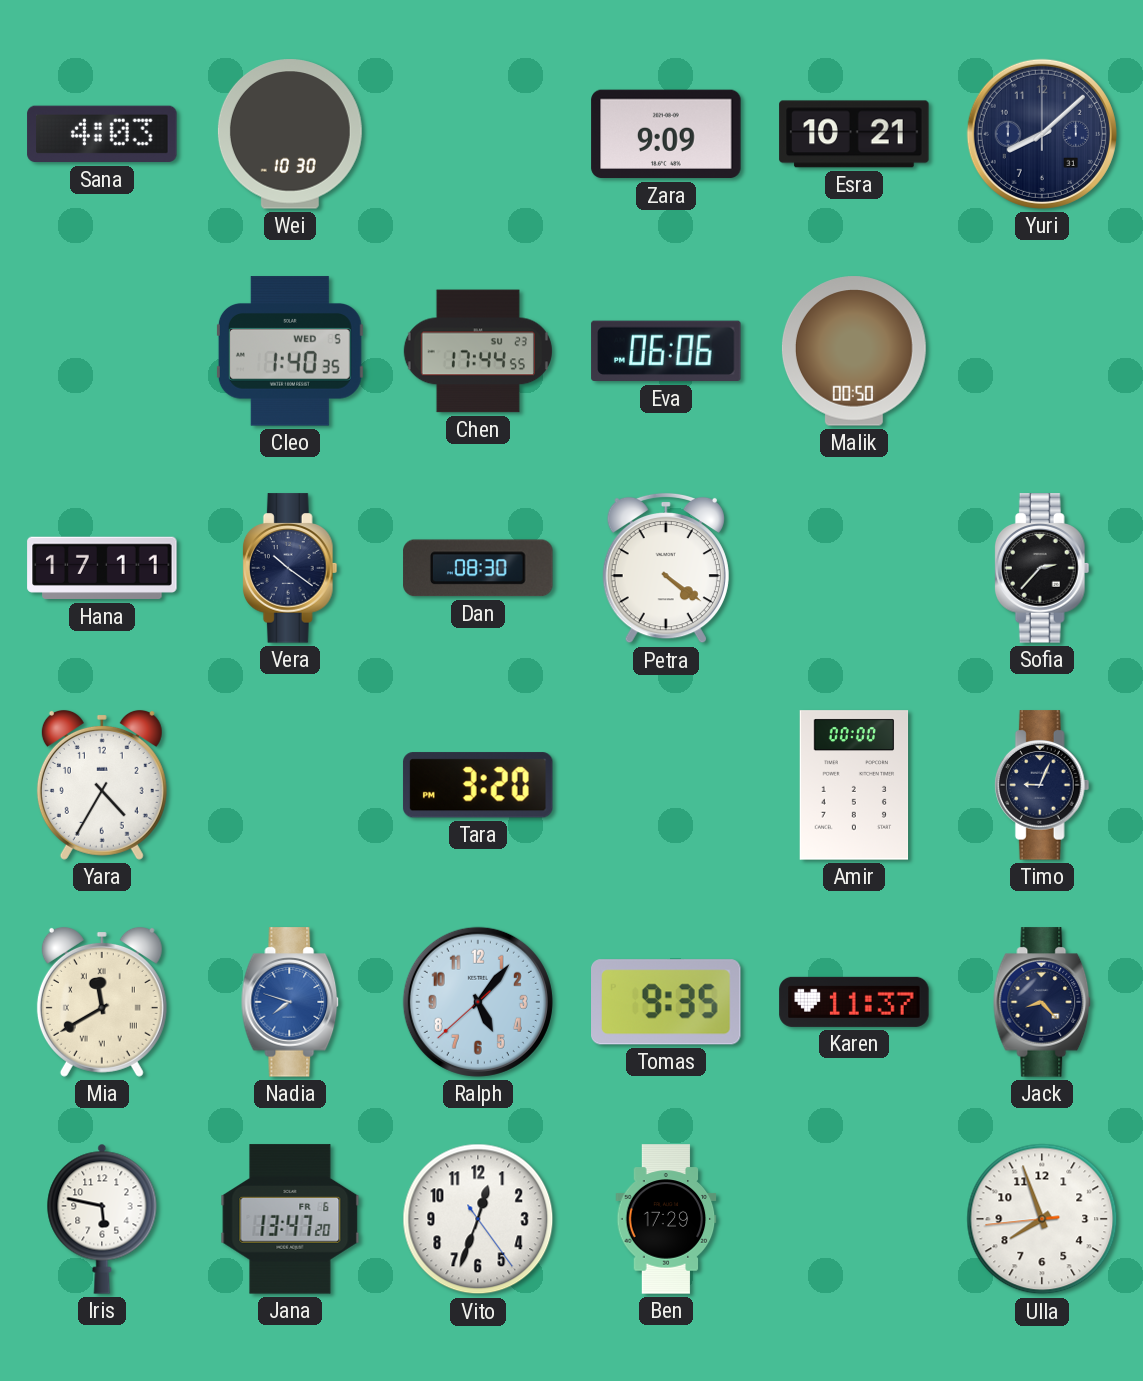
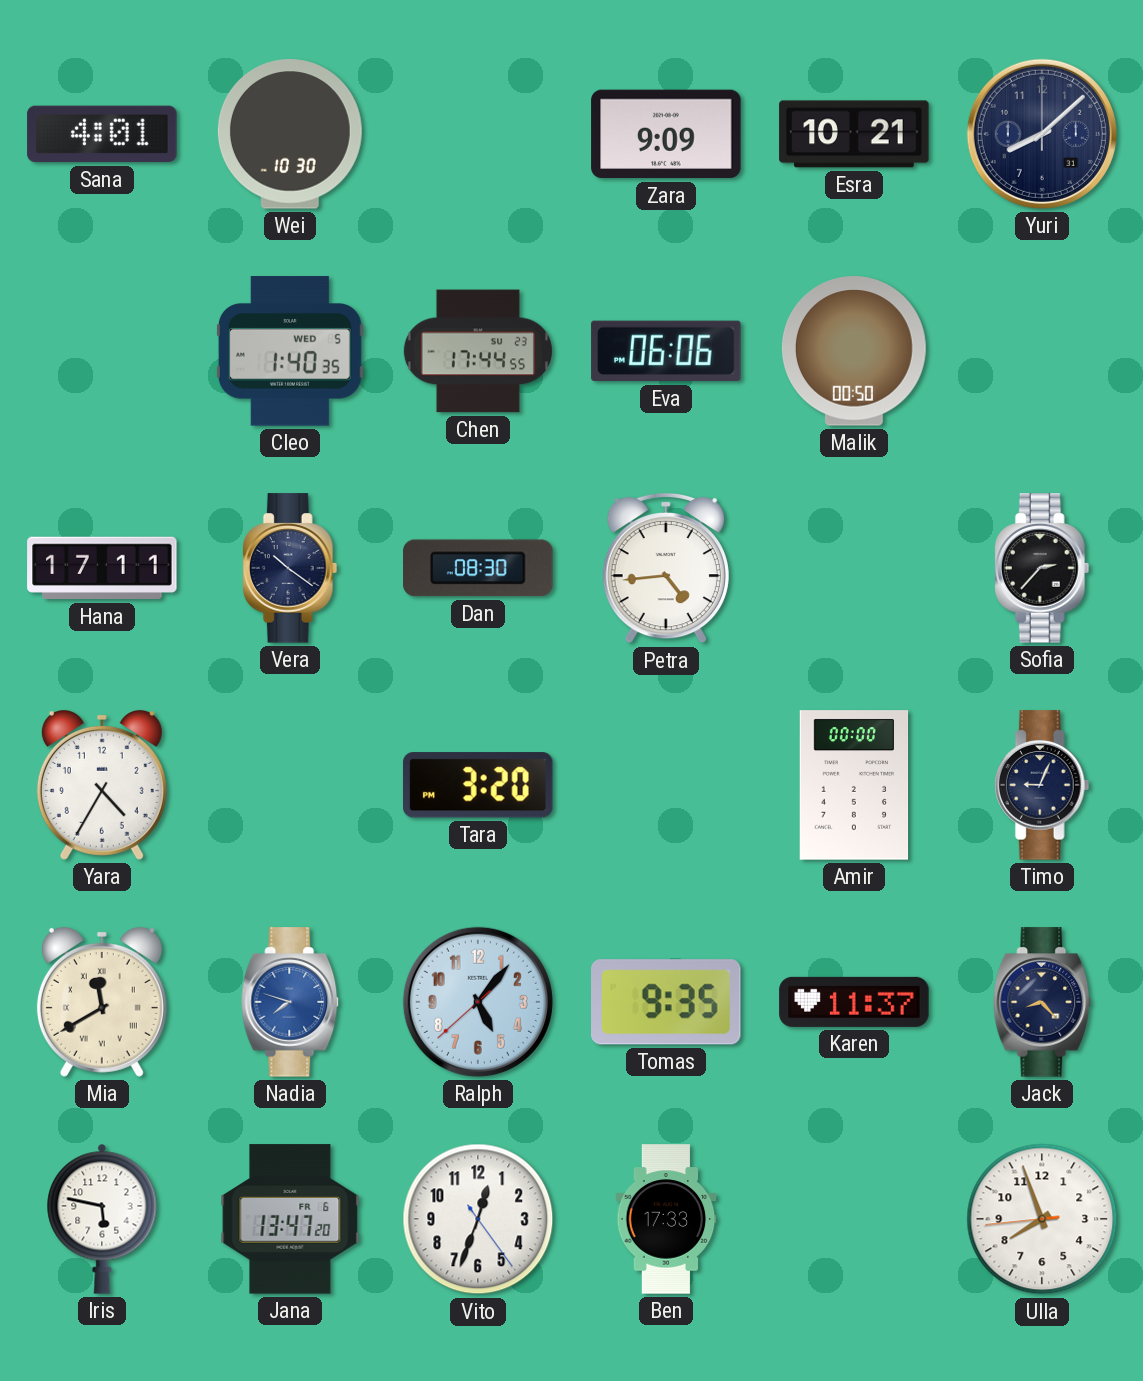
Sana: 4:03 -> 4:01 (102, 134)
Petra: 4:21 -> 4:44 (666, 568)
Ben: 17:29 -> 17:33 (666, 1219)
